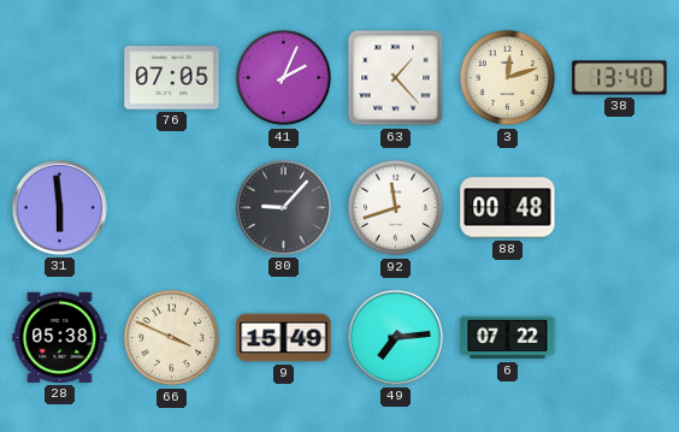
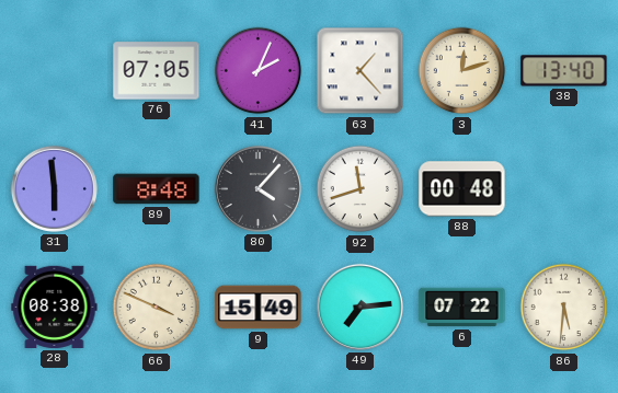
89: none -> 8:48 (157, 189)
80: 9:07 -> 4:07 (257, 188)
28: 05:38 -> 08:38 (55, 307)
86: none -> 5:31 (564, 308)
